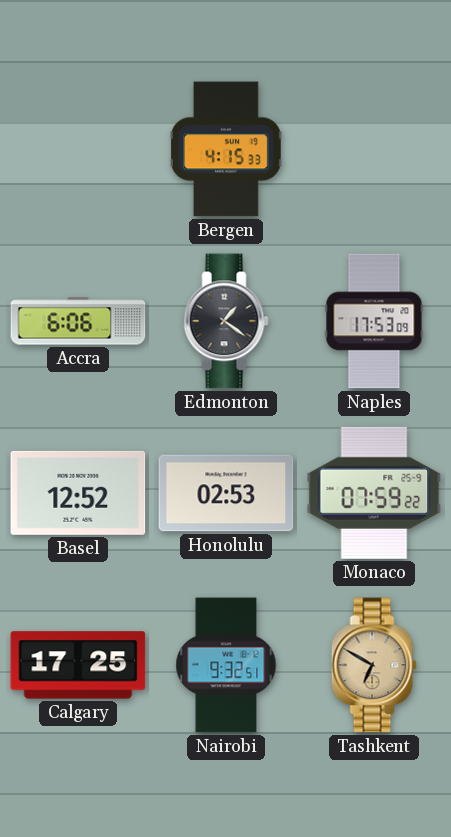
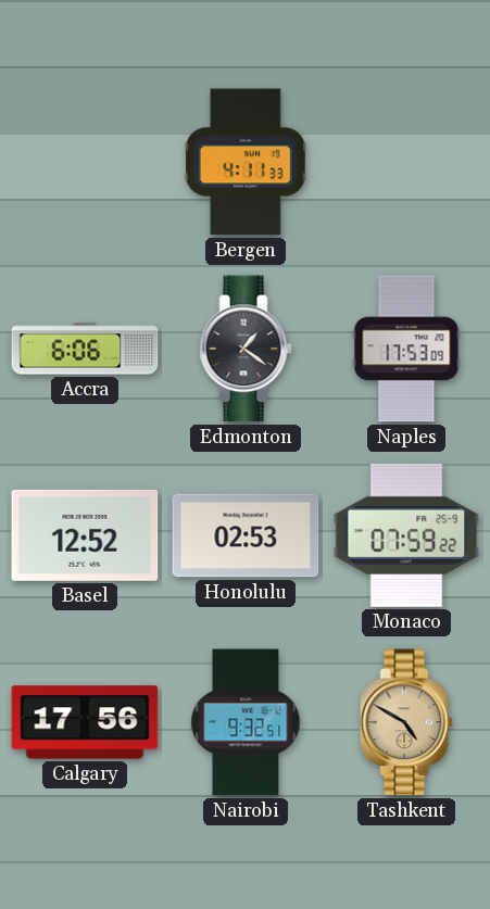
Bergen: 4:15 -> 4:11 (247, 162)
Calgary: 17:25 -> 17:56 (85, 722)
Tashkent: 6:50 -> 4:50 (406, 722)
